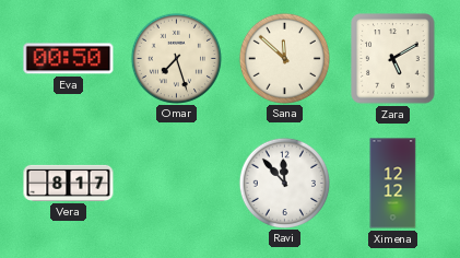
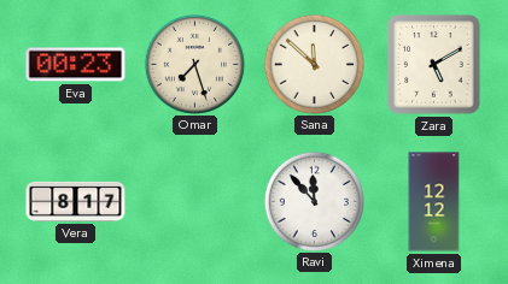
Eva: 00:50 -> 00:23 (76, 65)
